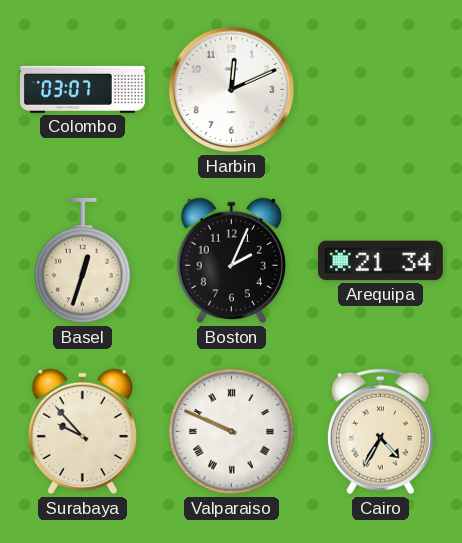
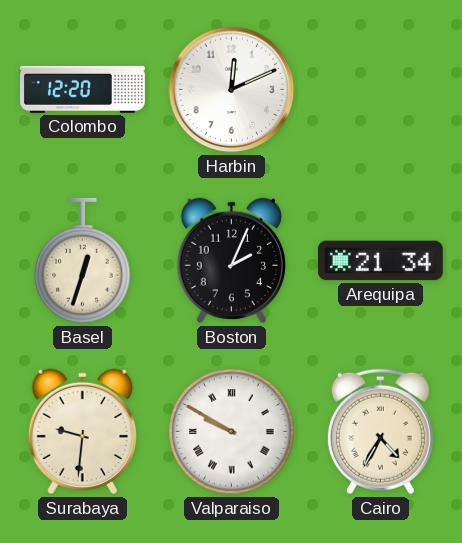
Colombo: 03:07 -> 12:20 (83, 89)
Surabaya: 9:53 -> 9:31 (82, 432)
Valparaiso: 9:49 -> 9:50 (232, 432)
